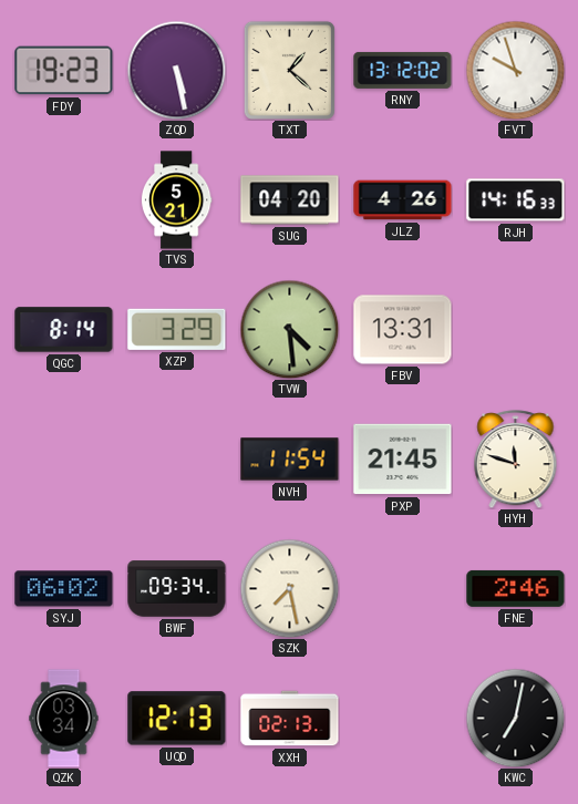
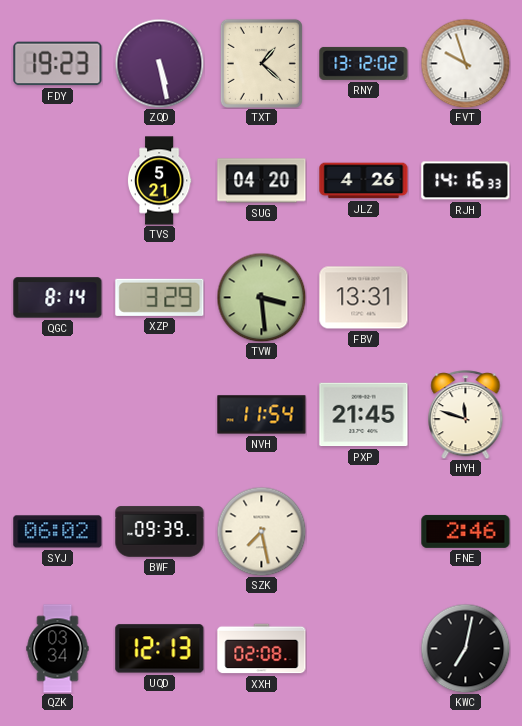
TVW: 4:29 -> 3:29 (261, 297)
BWF: 09:34 -> 09:39 (160, 532)
XXH: 02:13 -> 02:08 (262, 649)
